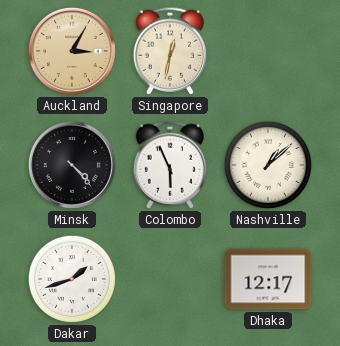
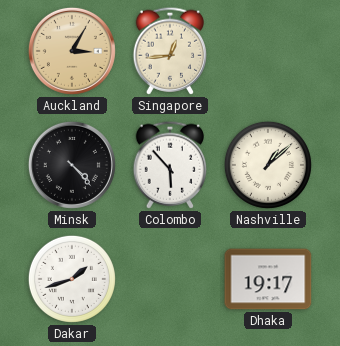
Singapore: 12:32 -> 12:44 (170, 51)
Colombo: 5:56 -> 5:53 (170, 165)
Dhaka: 12:17 -> 19:17 (268, 279)
